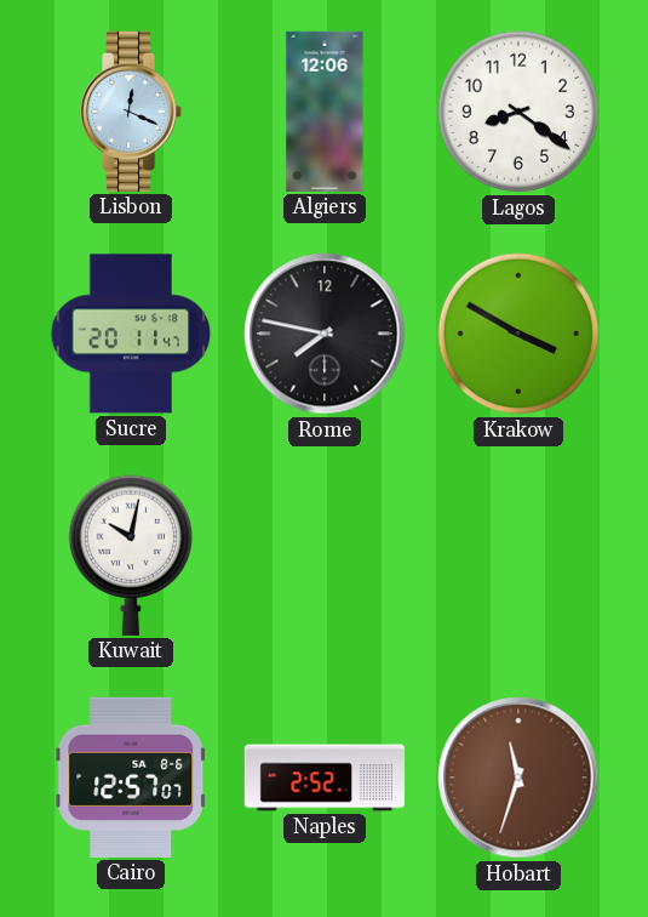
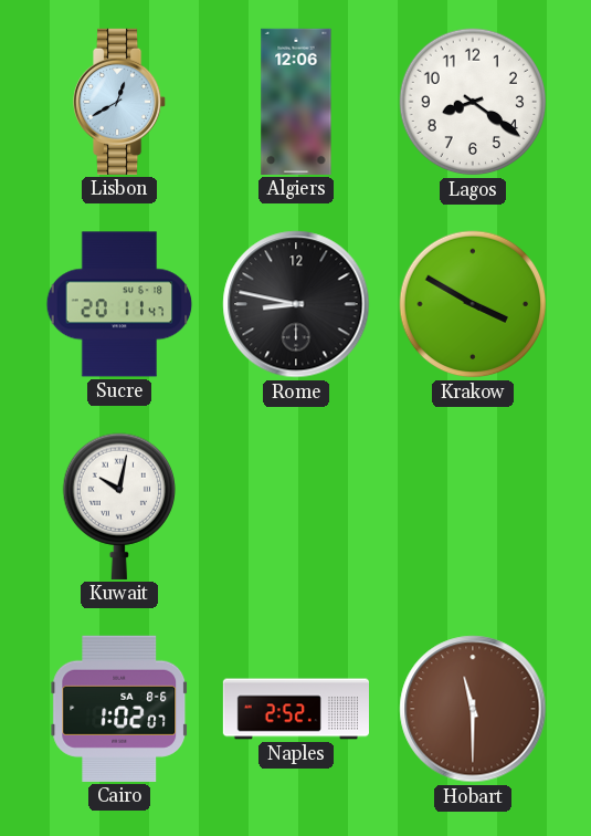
Lisbon: 12:19 -> 12:40 (120, 102)
Rome: 7:47 -> 8:47 (296, 304)
Cairo: 12:57 -> 1:02 (119, 709)
Hobart: 11:33 -> 11:30 (473, 709)
